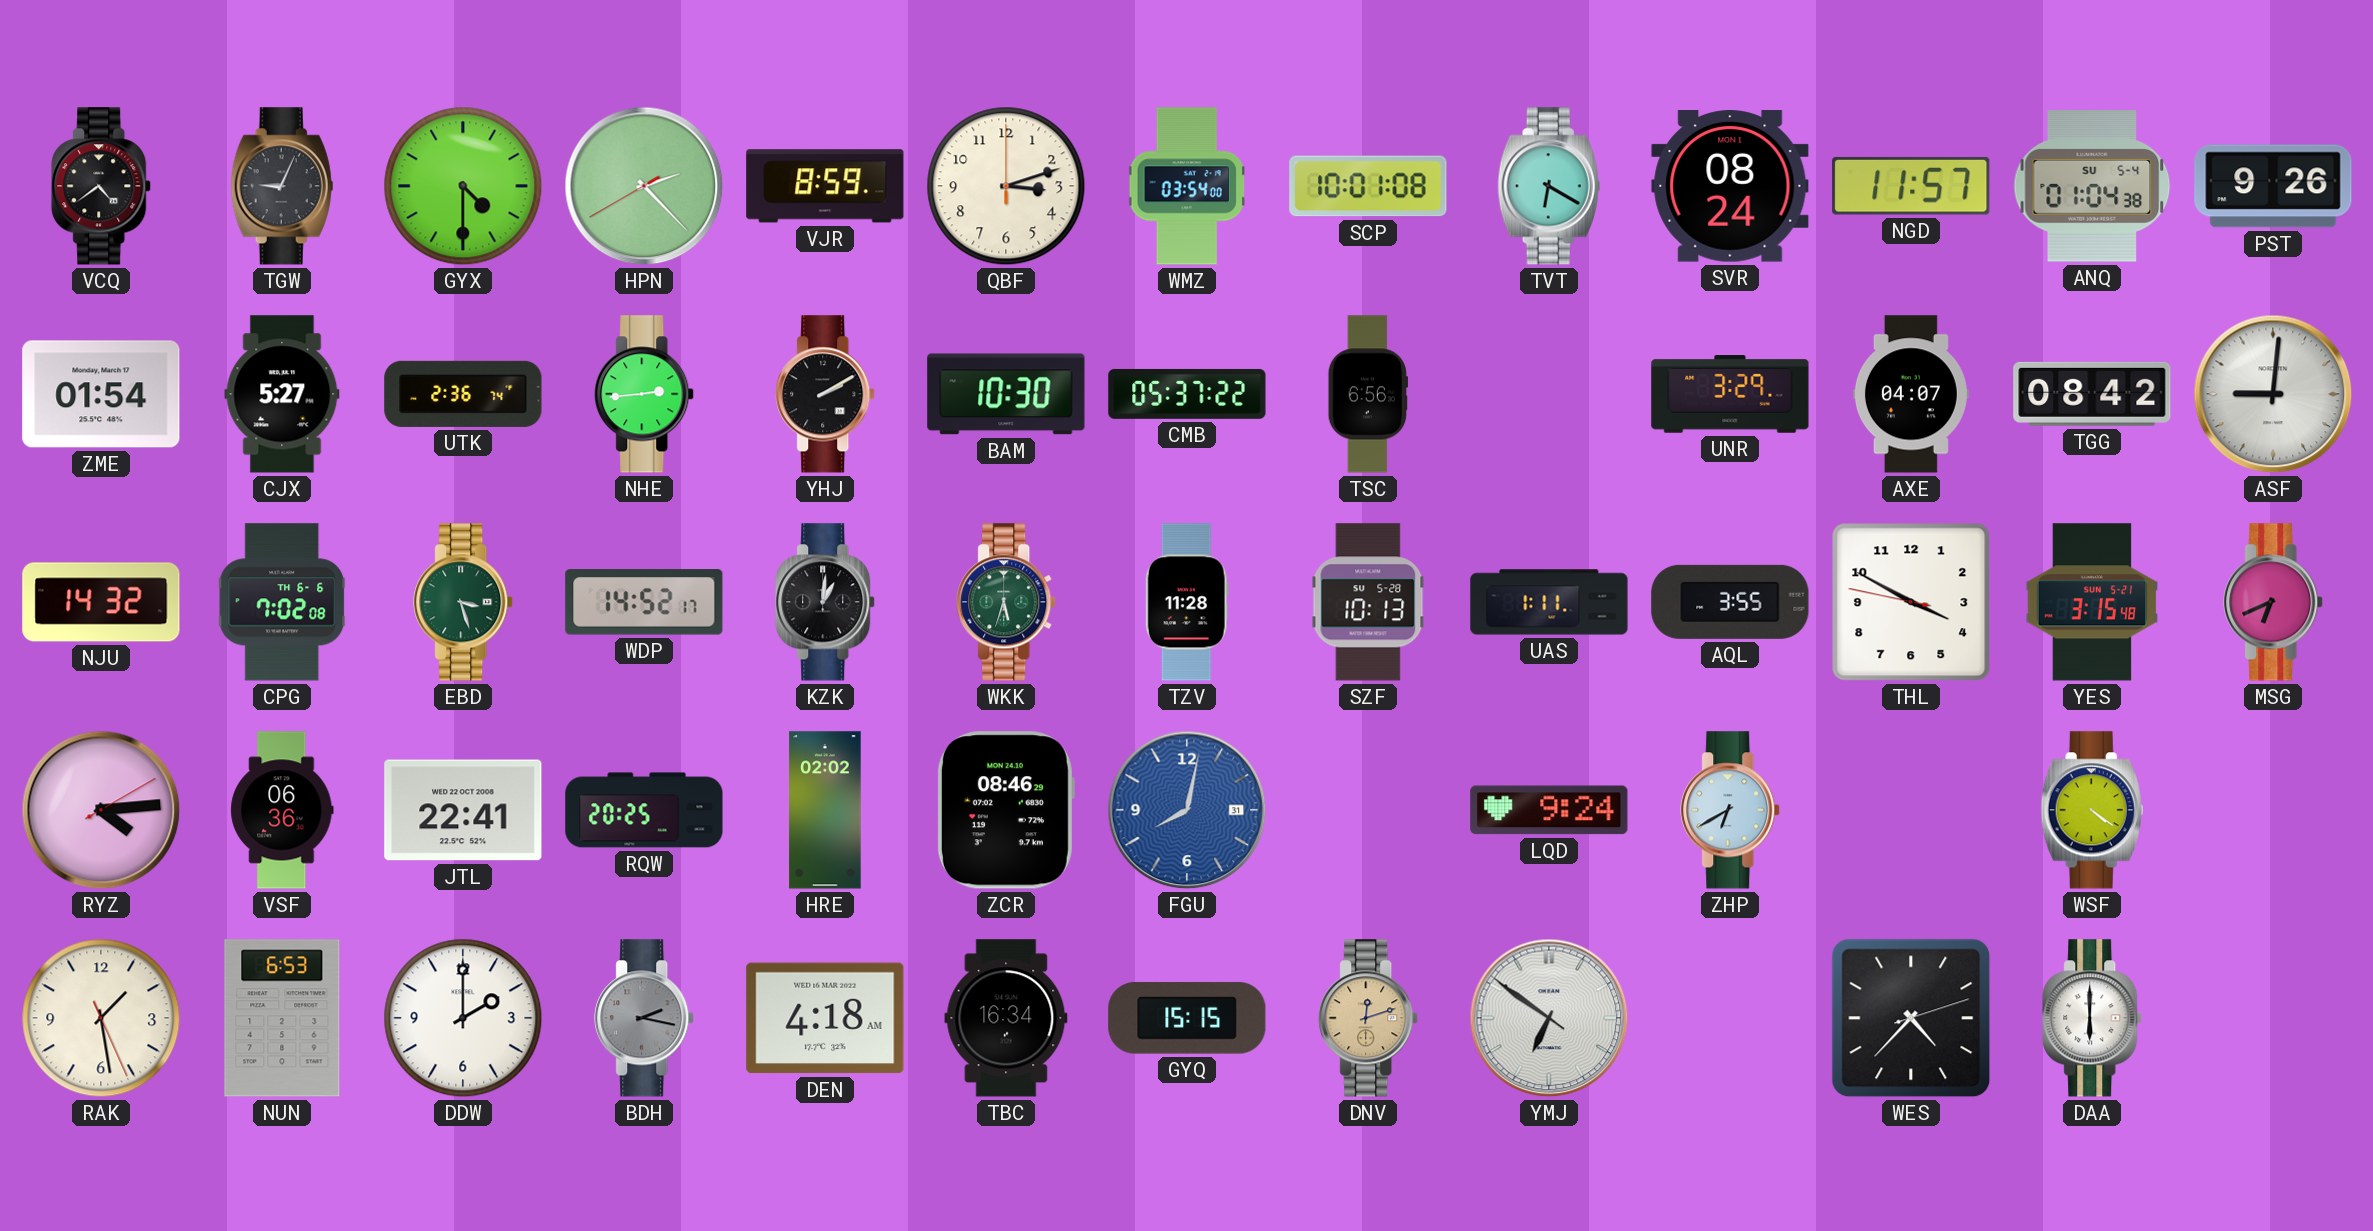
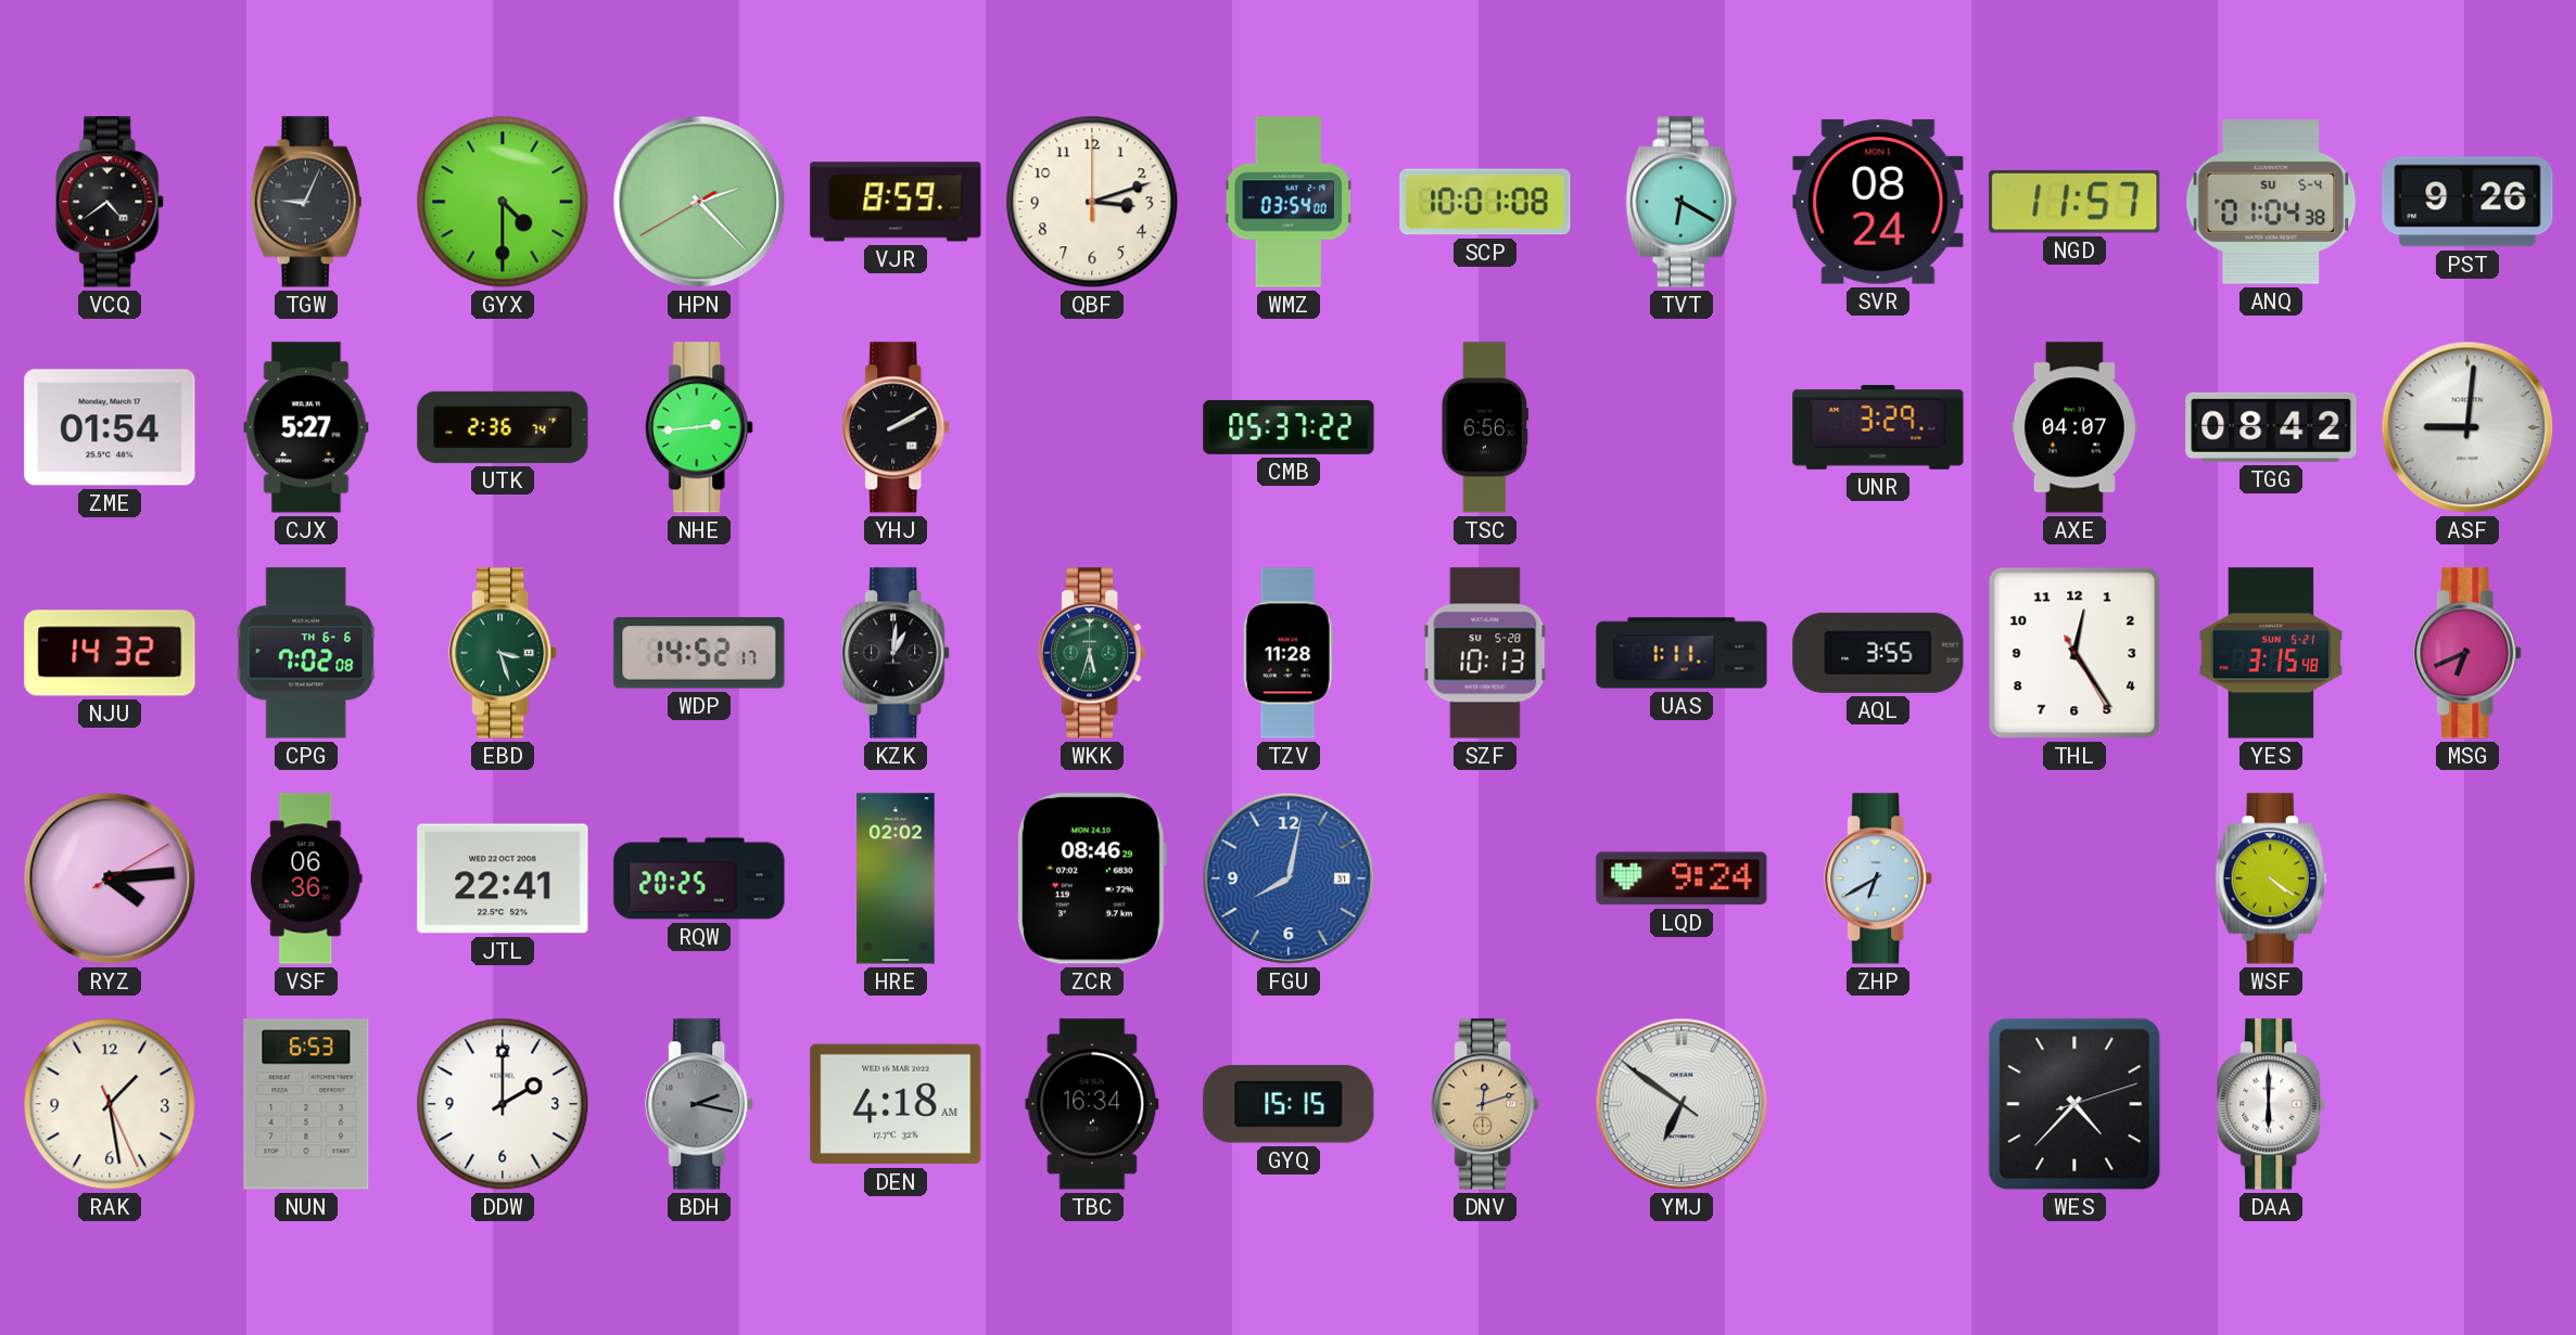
BAM: 10:30 -> none (1006, 394)
THL: 3:49 -> 12:24 (2074, 653)
